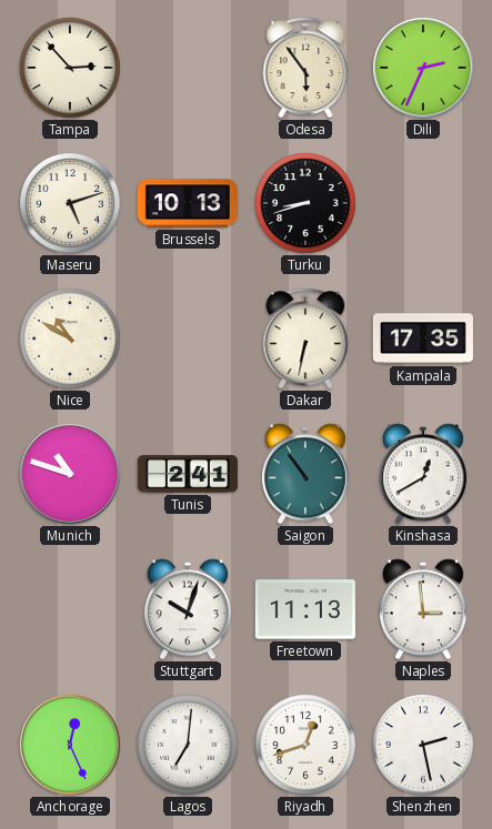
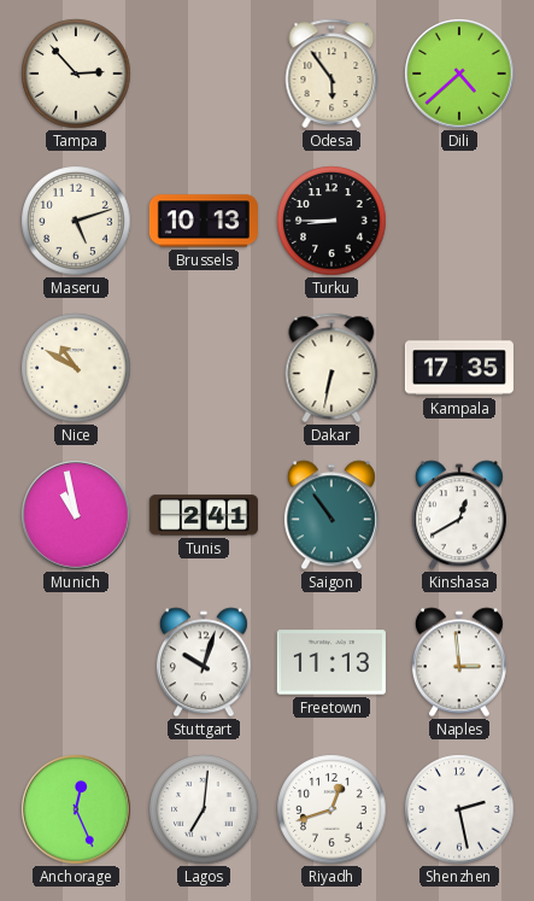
Dili: 2:34 -> 4:38 (459, 74)
Turku: 8:42 -> 8:45 (331, 221)
Munich: 10:48 -> 10:58 (76, 515)
